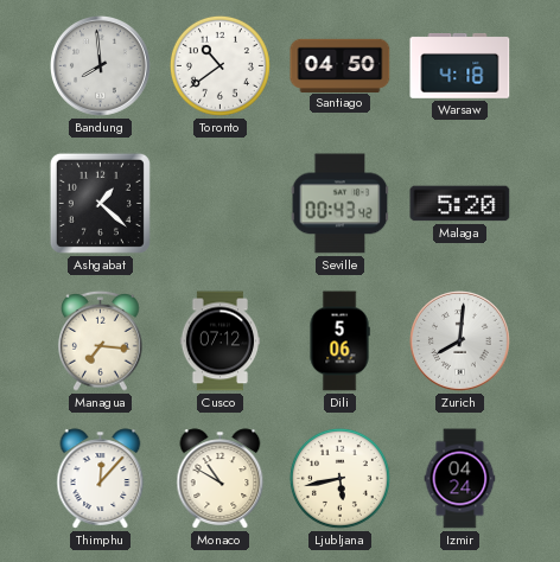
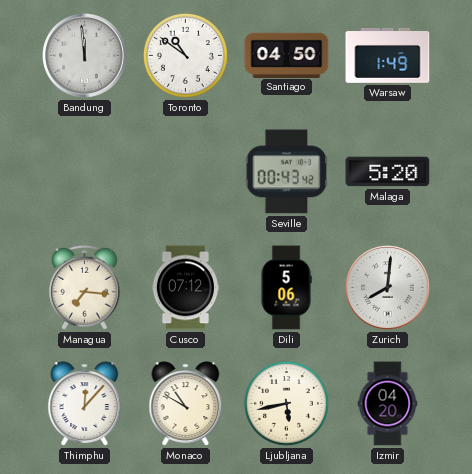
Bandung: 7:59 -> 11:59 (85, 56)
Toronto: 10:39 -> 10:51 (185, 55)
Warsaw: 4:18 -> 1:49 (388, 56)
Ashgabat: 1:22 -> none (100, 203)
Izmir: 04:24 -> 04:20 (388, 404)
